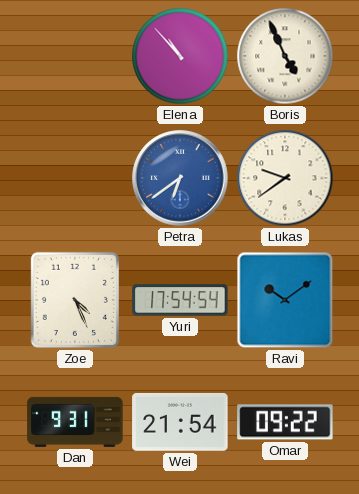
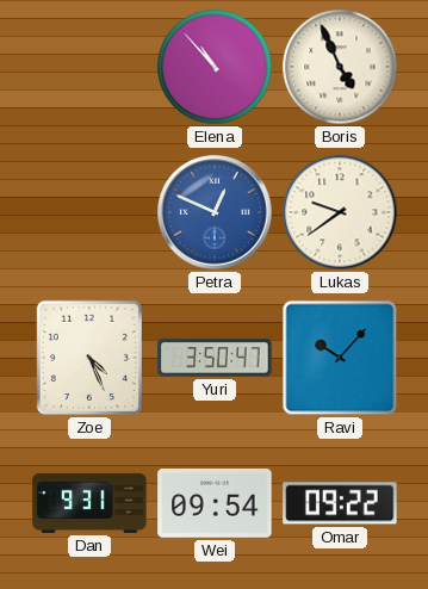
Petra: 6:39 -> 12:49 (215, 212)
Yuri: 17:54 -> 3:50 (215, 358)
Ravi: 10:09 -> 10:07 (340, 358)
Wei: 21:54 -> 09:54 (215, 503)
